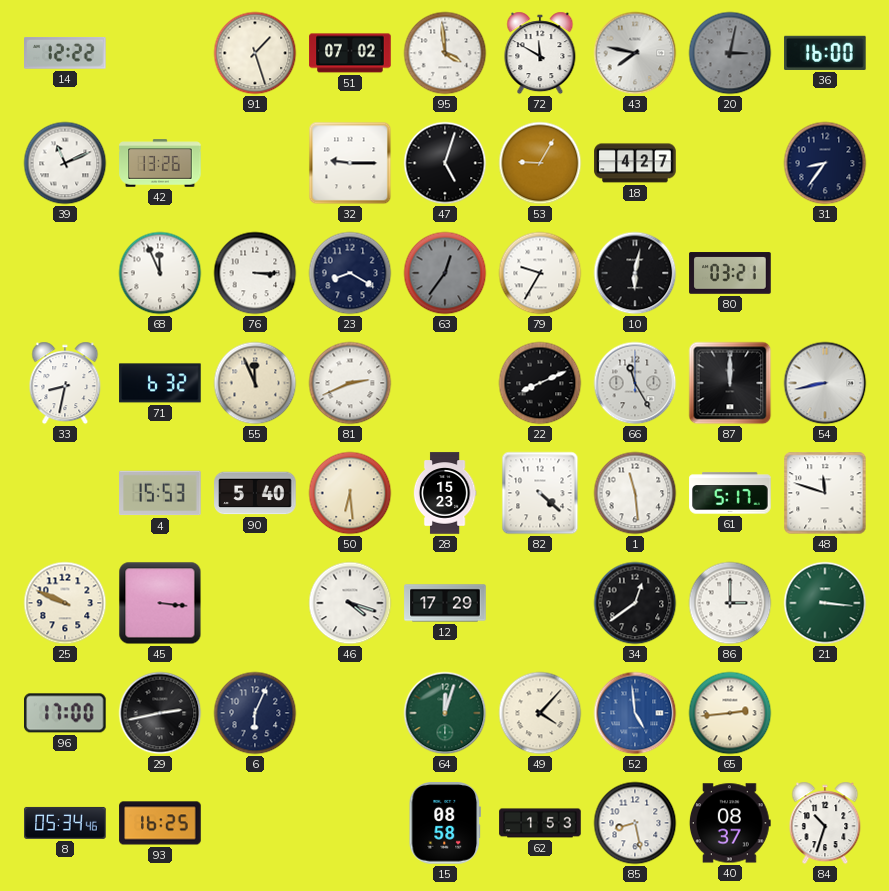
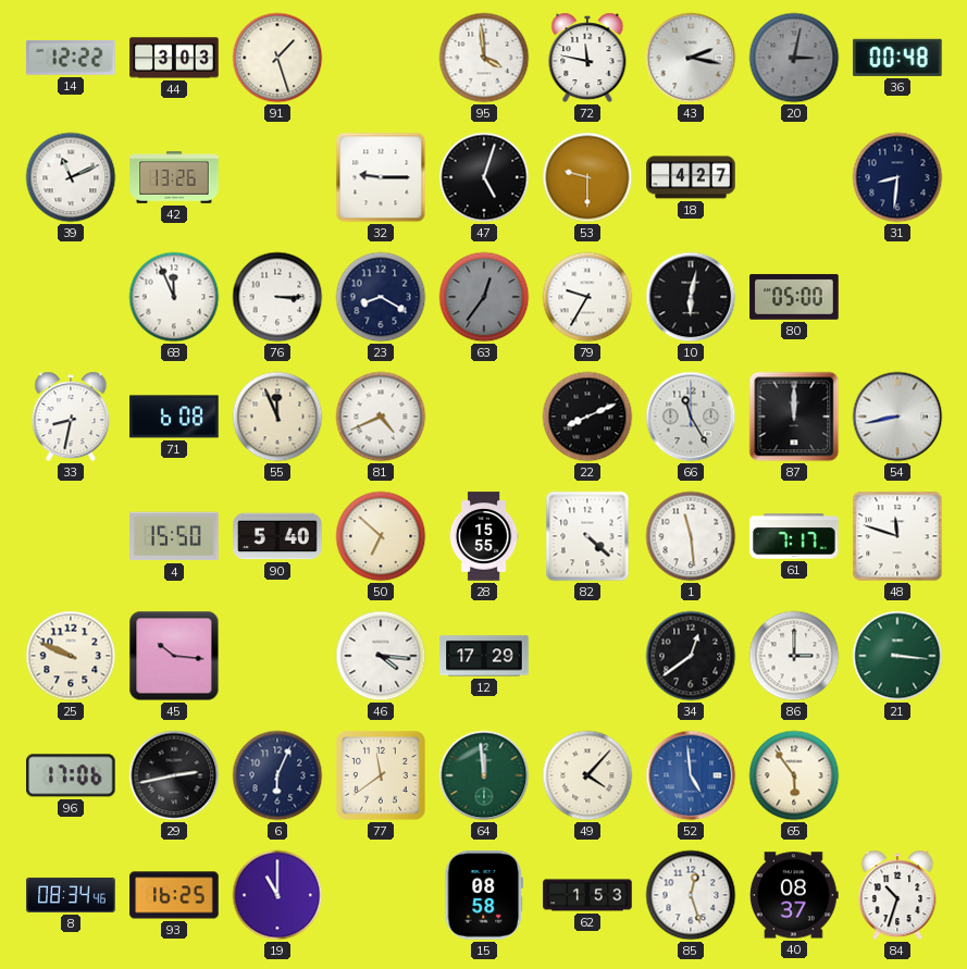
44: none -> 3:03 (174, 58)
51: 07:02 -> none (350, 53)
72: 11:50 -> 11:47 (587, 58)
43: 7:47 -> 2:17 (691, 58)
36: 16:00 -> 00:48 (897, 58)
53: 9:05 -> 9:30 (587, 177)
31: 8:36 -> 8:31 (897, 177)
80: 03:21 -> 05:00 (794, 297)
71: 6:32 -> 6:08 (174, 417)
81: 2:41 -> 4:41 (381, 417)
4: 15:53 -> 15:50 (174, 536)
50: 6:29 -> 6:52 (381, 536)
28: 15:23 -> 15:55 (484, 536)
61: 5:17 -> 7:17 (794, 536)
45: 3:16 -> 10:16 (174, 656)
46: 4:18 -> 4:16 (381, 656)
96: 17:00 -> 17:06 (72, 775)
77: none -> 11:39 (381, 775)
64: 12:03 -> 11:59 (484, 775)
65: 2:44 -> 5:54 (794, 775)
8: 05:34 -> 08:34 (71, 895)
19: none -> 11:00 (277, 895)
85: 8:28 -> 12:27 (691, 895)
